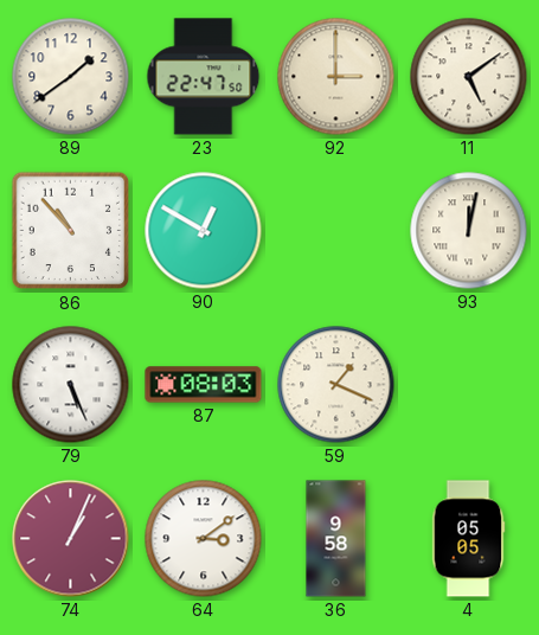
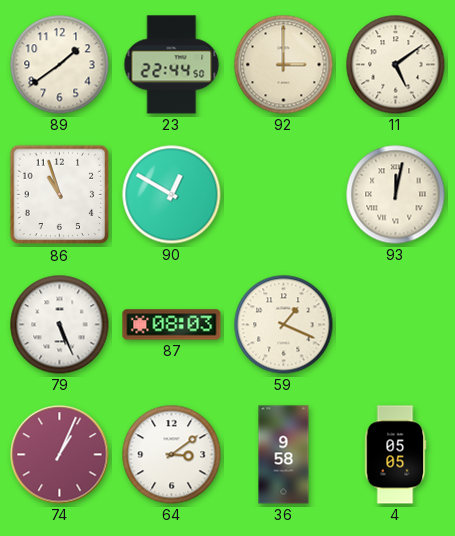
23: 22:47 -> 22:44 (172, 65)
86: 10:53 -> 10:57 (60, 195)
